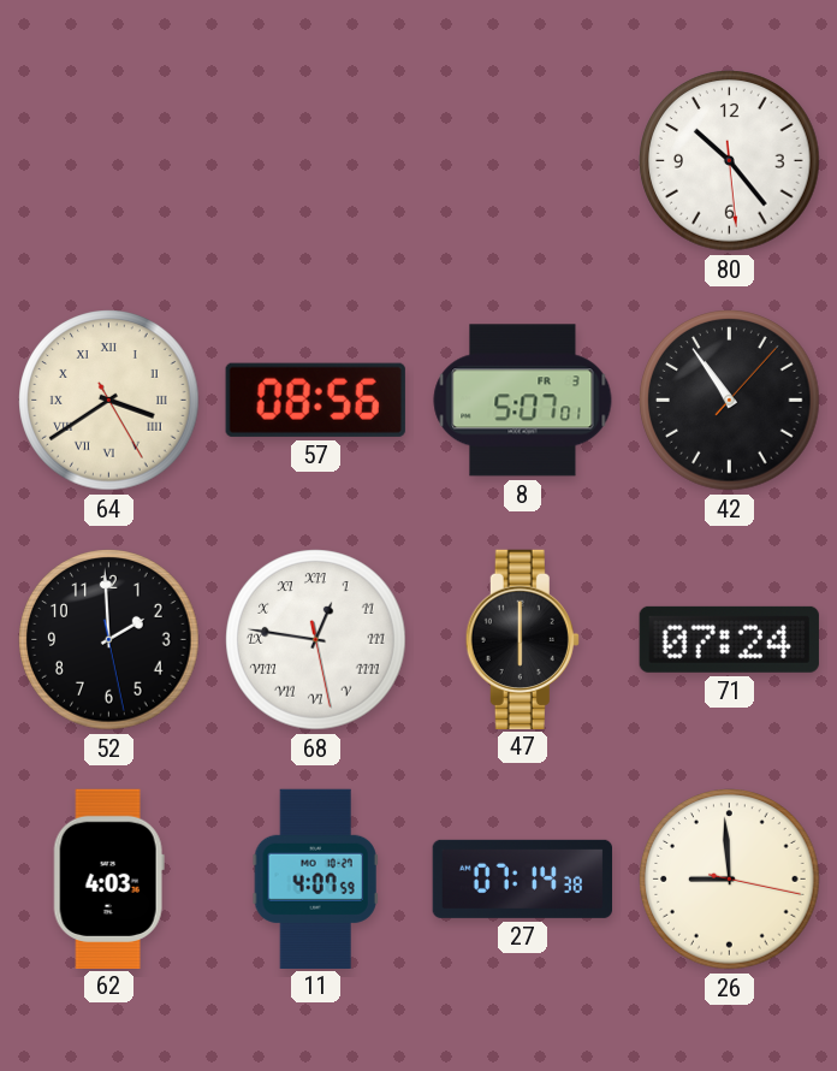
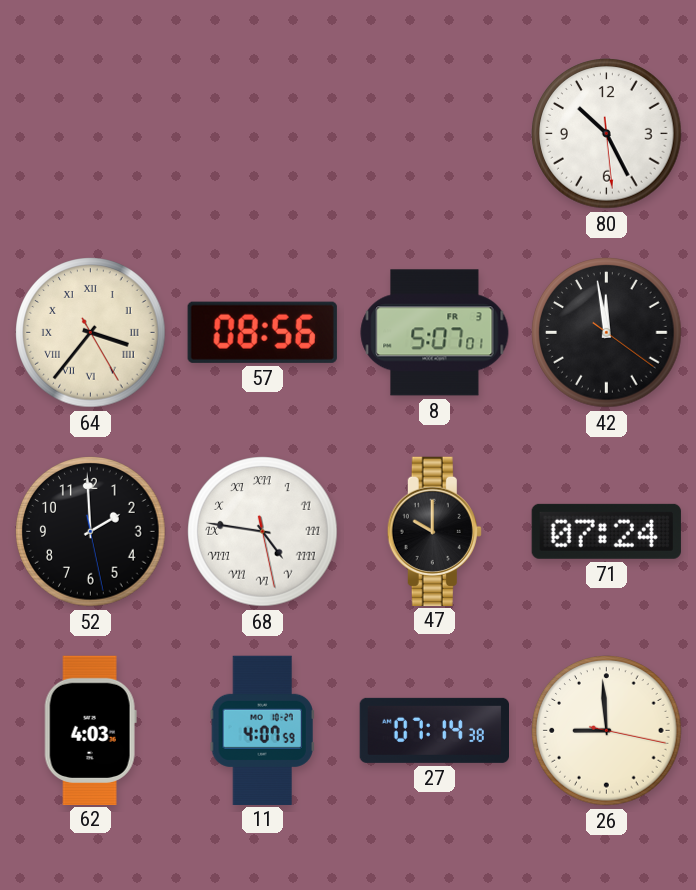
80: 10:23 -> 10:25 (607, 134)
64: 3:39 -> 3:36 (91, 333)
42: 10:54 -> 11:58 (607, 333)
68: 12:46 -> 4:46 (263, 532)
47: 6:00 -> 10:00 (434, 531)
